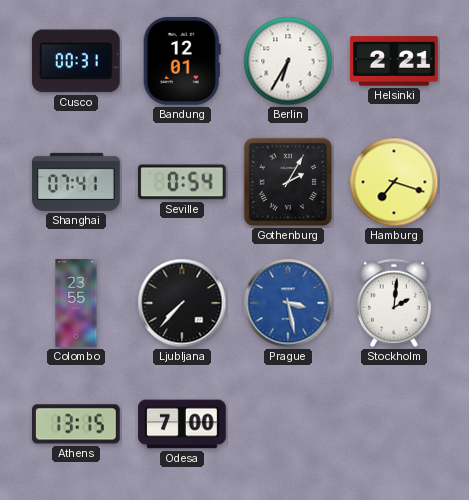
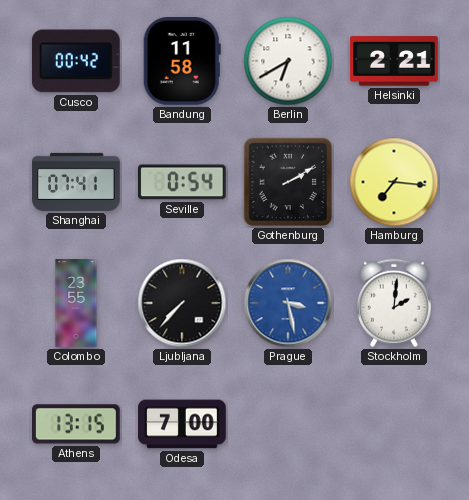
Cusco: 00:31 -> 00:42 (76, 61)
Bandung: 12:01 -> 11:58 (182, 62)
Berlin: 6:35 -> 6:40 (288, 61)
Gothenburg: 2:05 -> 2:10 (288, 182)
Hamburg: 7:18 -> 7:16 (394, 182)
